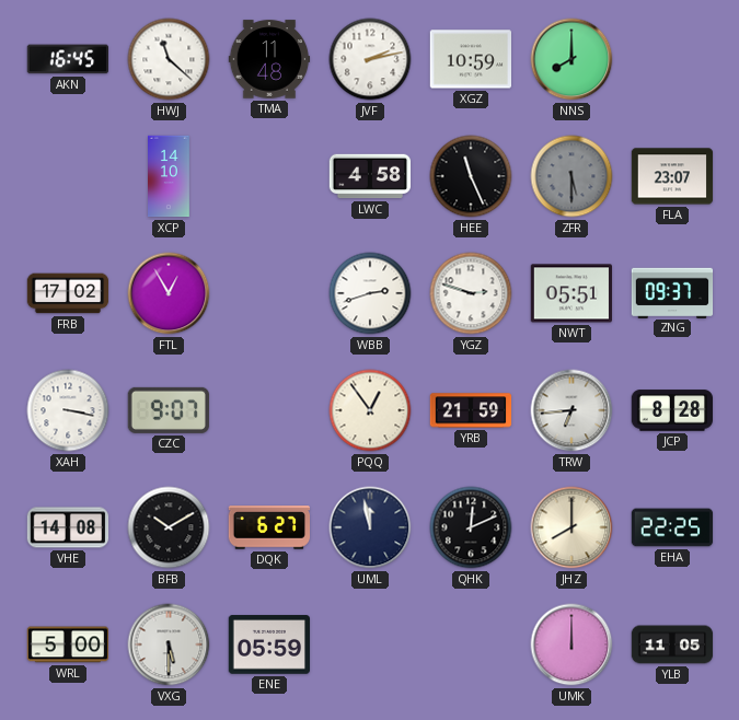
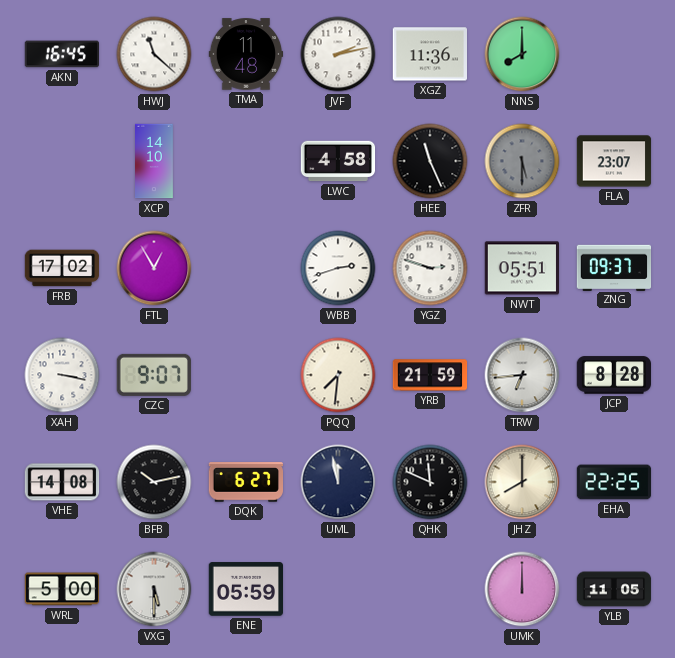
XGZ: 10:59 -> 11:36 (429, 54)
PQQ: 12:54 -> 7:31 (338, 375)
BFB: 10:10 -> 10:13 (154, 482)
QHK: 12:11 -> 11:49 (430, 482)
